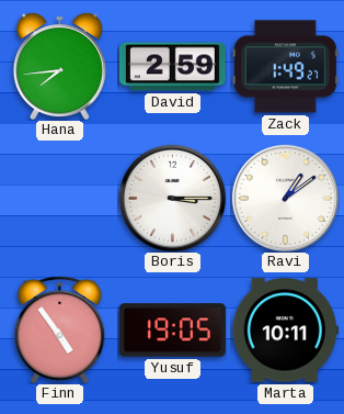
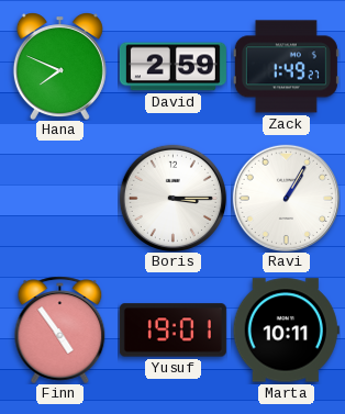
Hana: 7:44 -> 7:49 (59, 66)
Ravi: 1:09 -> 1:05 (286, 198)
Yusuf: 19:05 -> 19:01 (172, 331)
